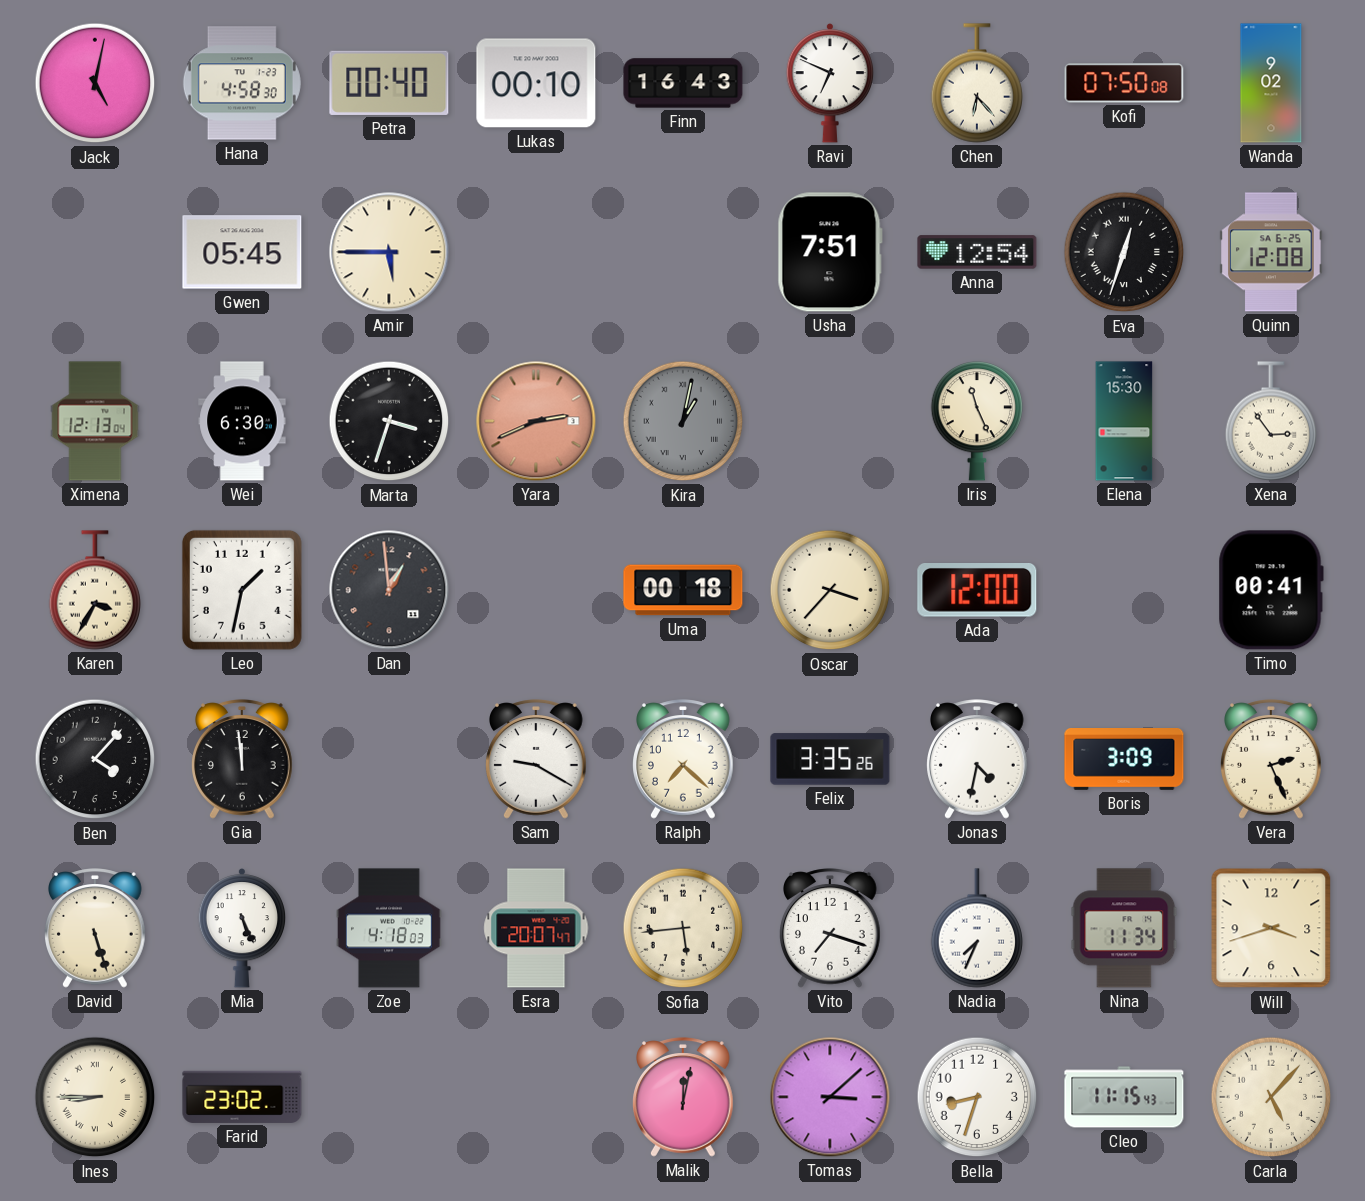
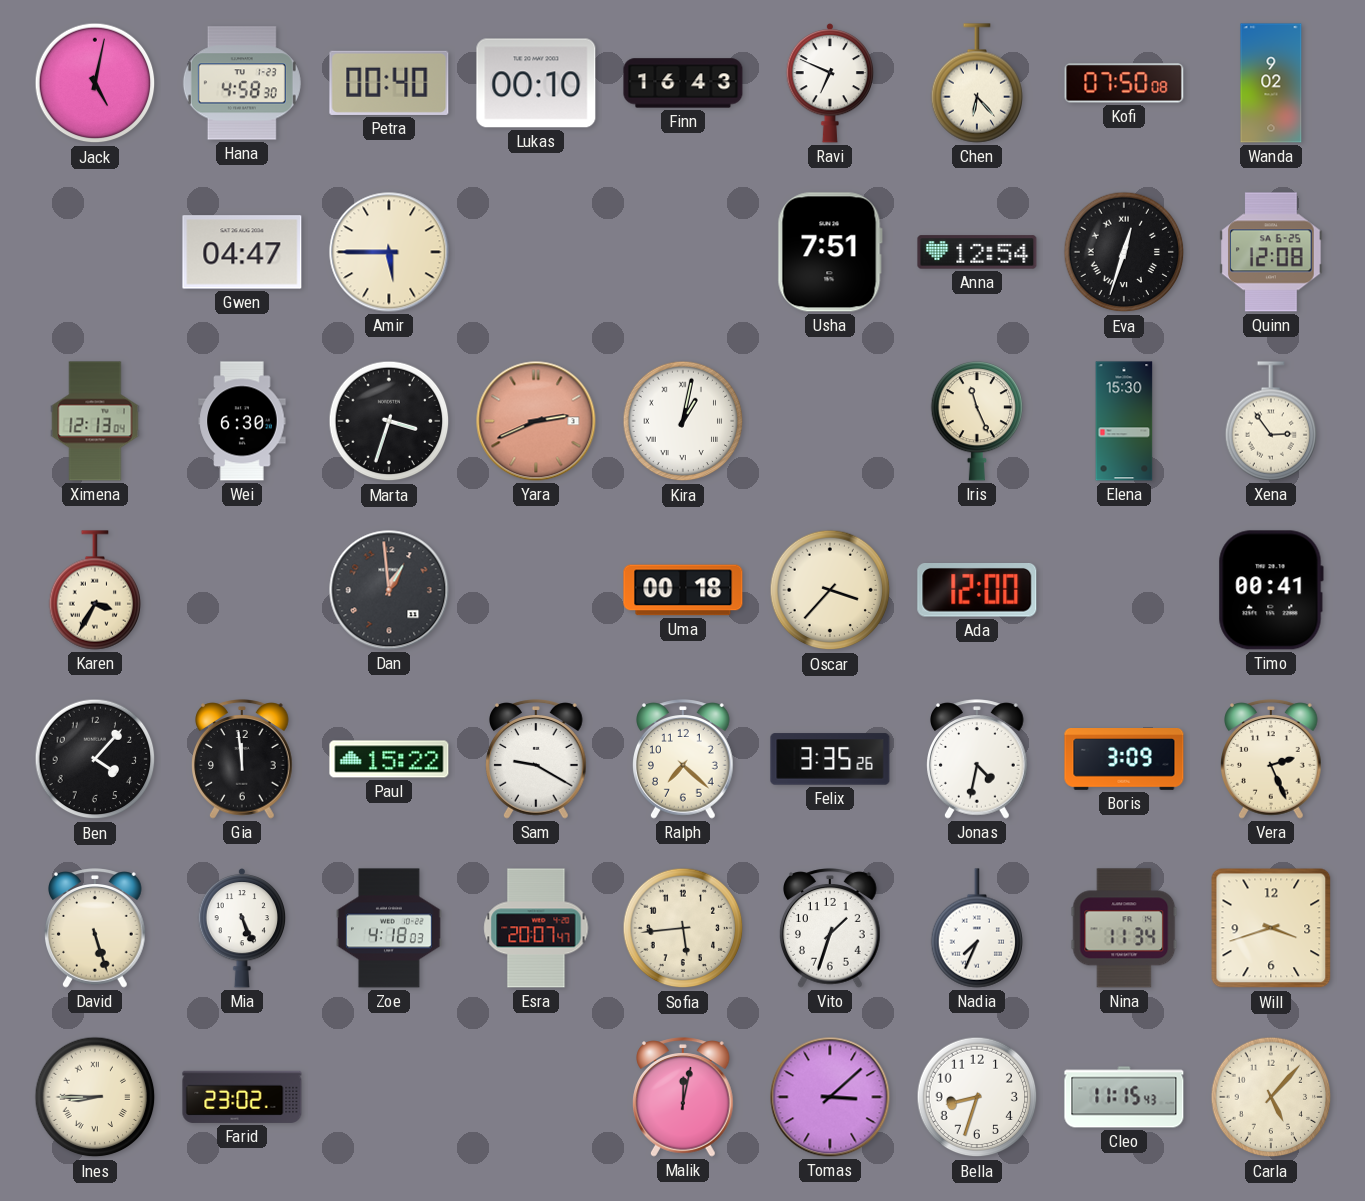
Gwen: 05:45 -> 04:47 (242, 252)
Kira dial: grey -> white (683, 421)
Leo: 1:32 -> none (242, 590)
Paul: none -> 15:22 (389, 759)
Vito: 7:18 -> 1:33 (831, 928)
